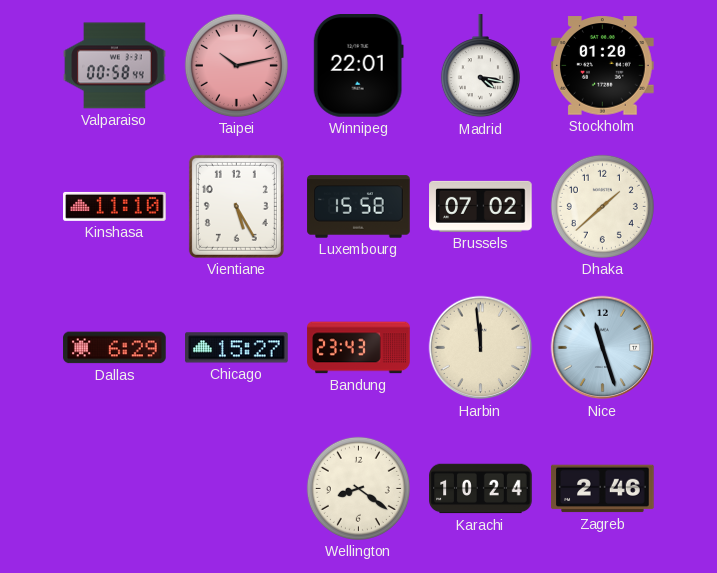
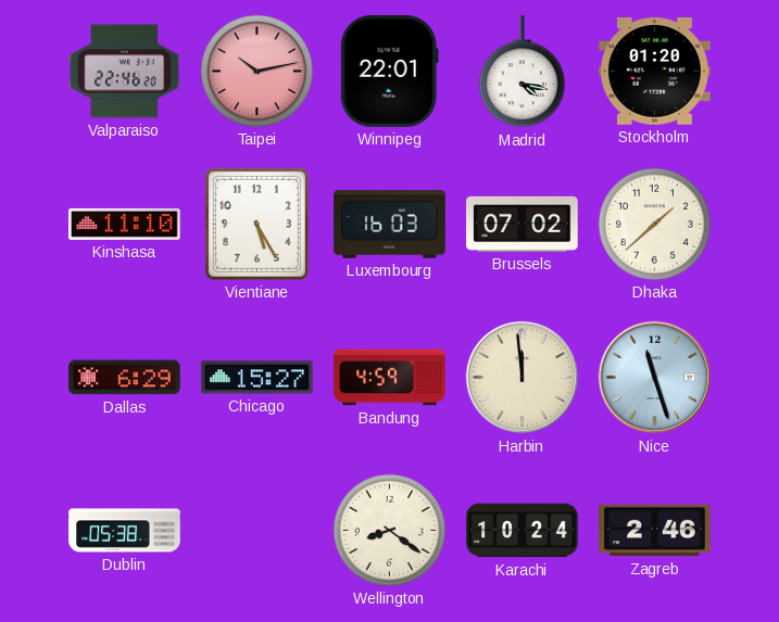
Valparaiso: 00:58 -> 22:46 (125, 72)
Luxembourg: 15:58 -> 16:03 (390, 225)
Bandung: 23:43 -> 4:59 (390, 378)
Dublin: none -> 05:38 (125, 531)
